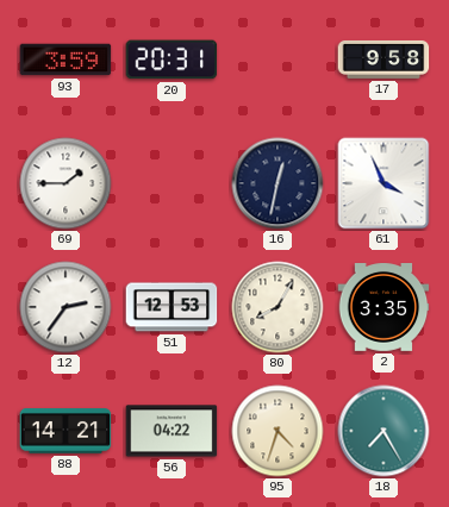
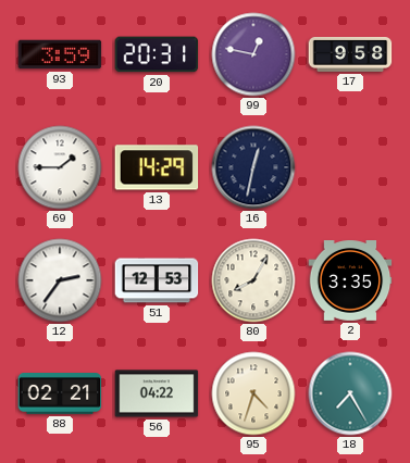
99: none -> 12:47 (253, 54)
13: none -> 14:29 (157, 167)
61: 3:56 -> none (383, 183)
88: 14:21 -> 02:21 (60, 395)
